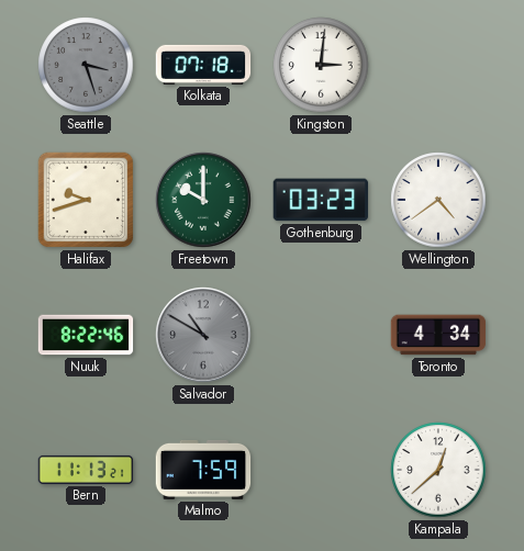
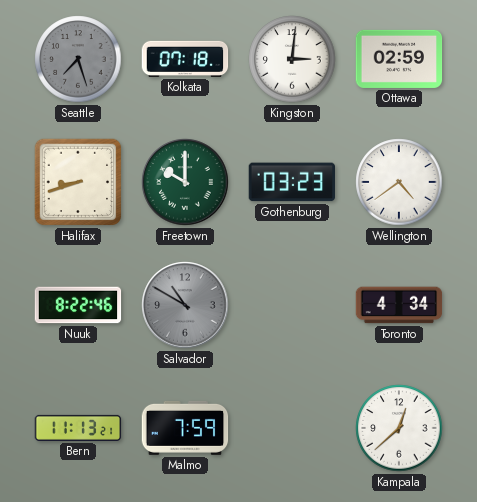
Seattle: 3:27 -> 7:27 (78, 59)
Ottawa: none -> 02:59 (399, 59)
Halifax: 9:42 -> 8:42 (78, 182)
